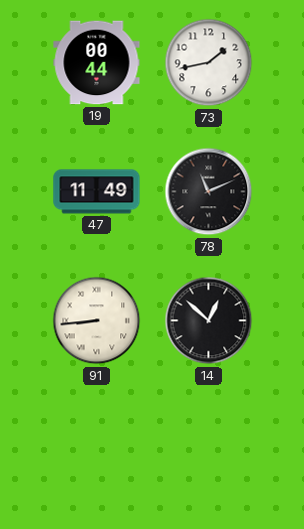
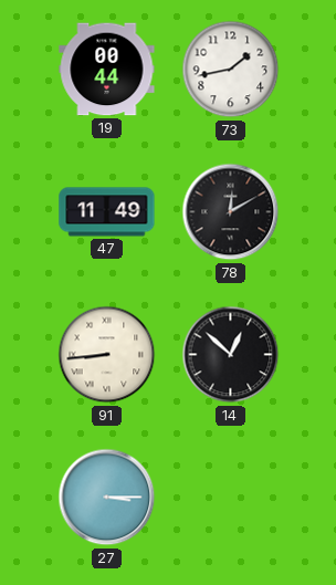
78: 11:11 -> 12:10 (231, 212)
27: none -> 3:15 (107, 498)
